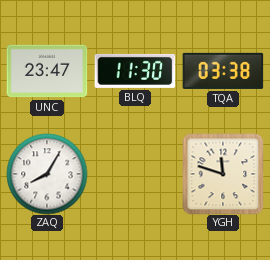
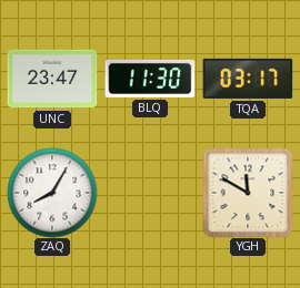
TQA: 03:38 -> 03:17 (248, 79)
YGH: 11:48 -> 11:50 (248, 193)
